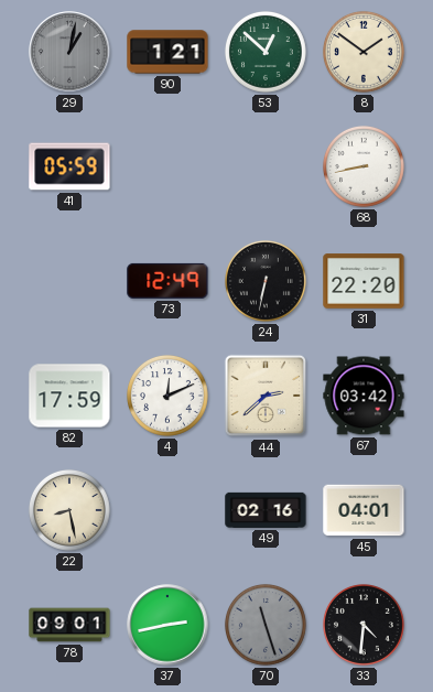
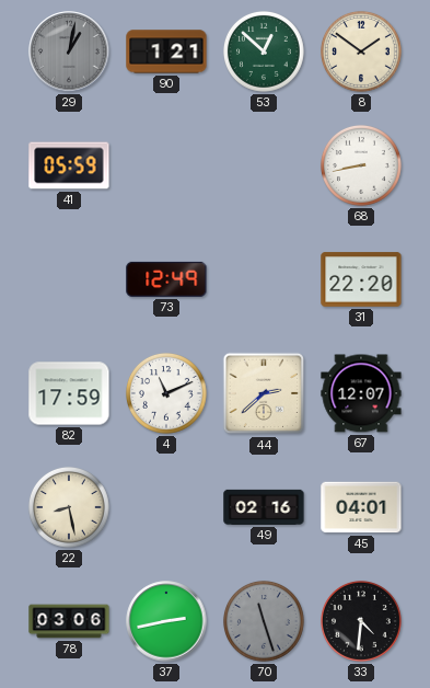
24: 6:32 -> none (266, 281)
4: 12:11 -> 11:11 (166, 393)
67: 03:42 -> 12:07 (361, 393)
78: 09:01 -> 03:06 (69, 621)
